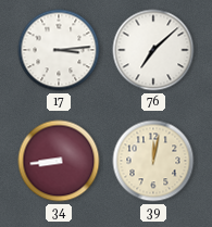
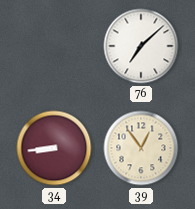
17: 3:14 -> none (59, 50)
39: 12:02 -> 12:54 (141, 148)
